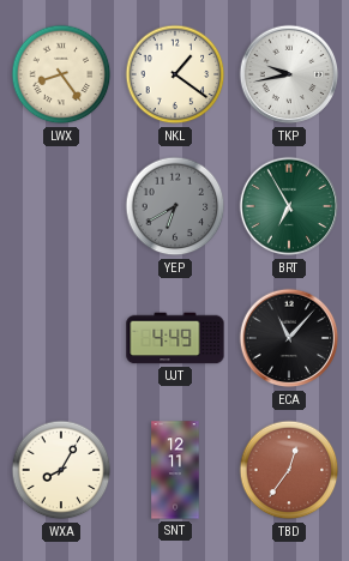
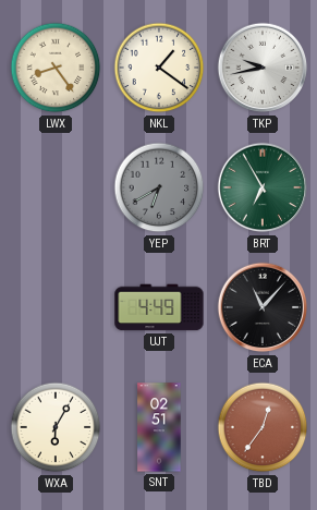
WXA: 8:05 -> 6:05 (56, 427)
SNT: 12:11 -> 02:51 (159, 427)
